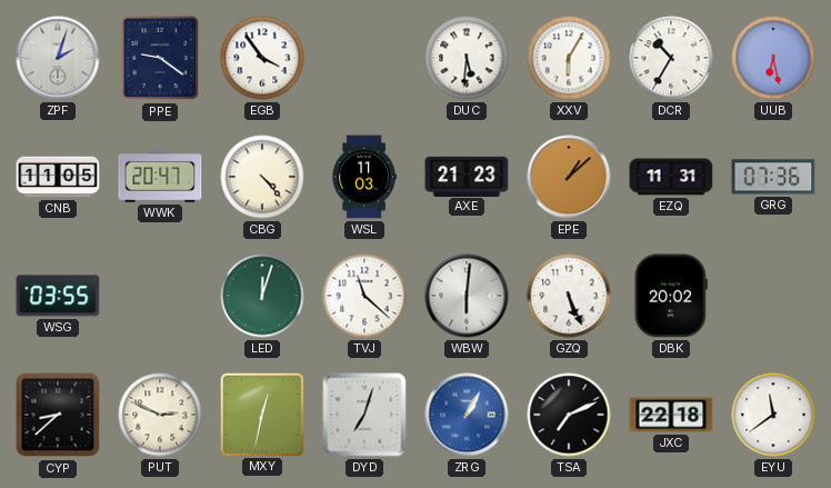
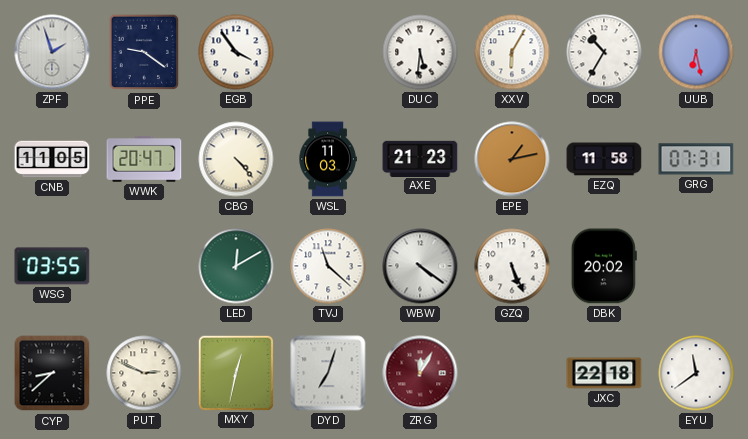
ZPF: 2:03 -> 1:57 (52, 52)
EPE: 1:08 -> 1:13 (512, 159)
EZQ: 11:31 -> 11:58 (604, 159)
GRG: 07:36 -> 07:31 (696, 159)
LED: 12:03 -> 12:10 (236, 266)
WBW: 6:01 -> 4:21 (420, 266)
ZRG: 1:05 -> 12:05 (420, 373)
ZRG dial: blue -> burgundy (420, 373)
TSA: 7:11 -> none (569, 415)
